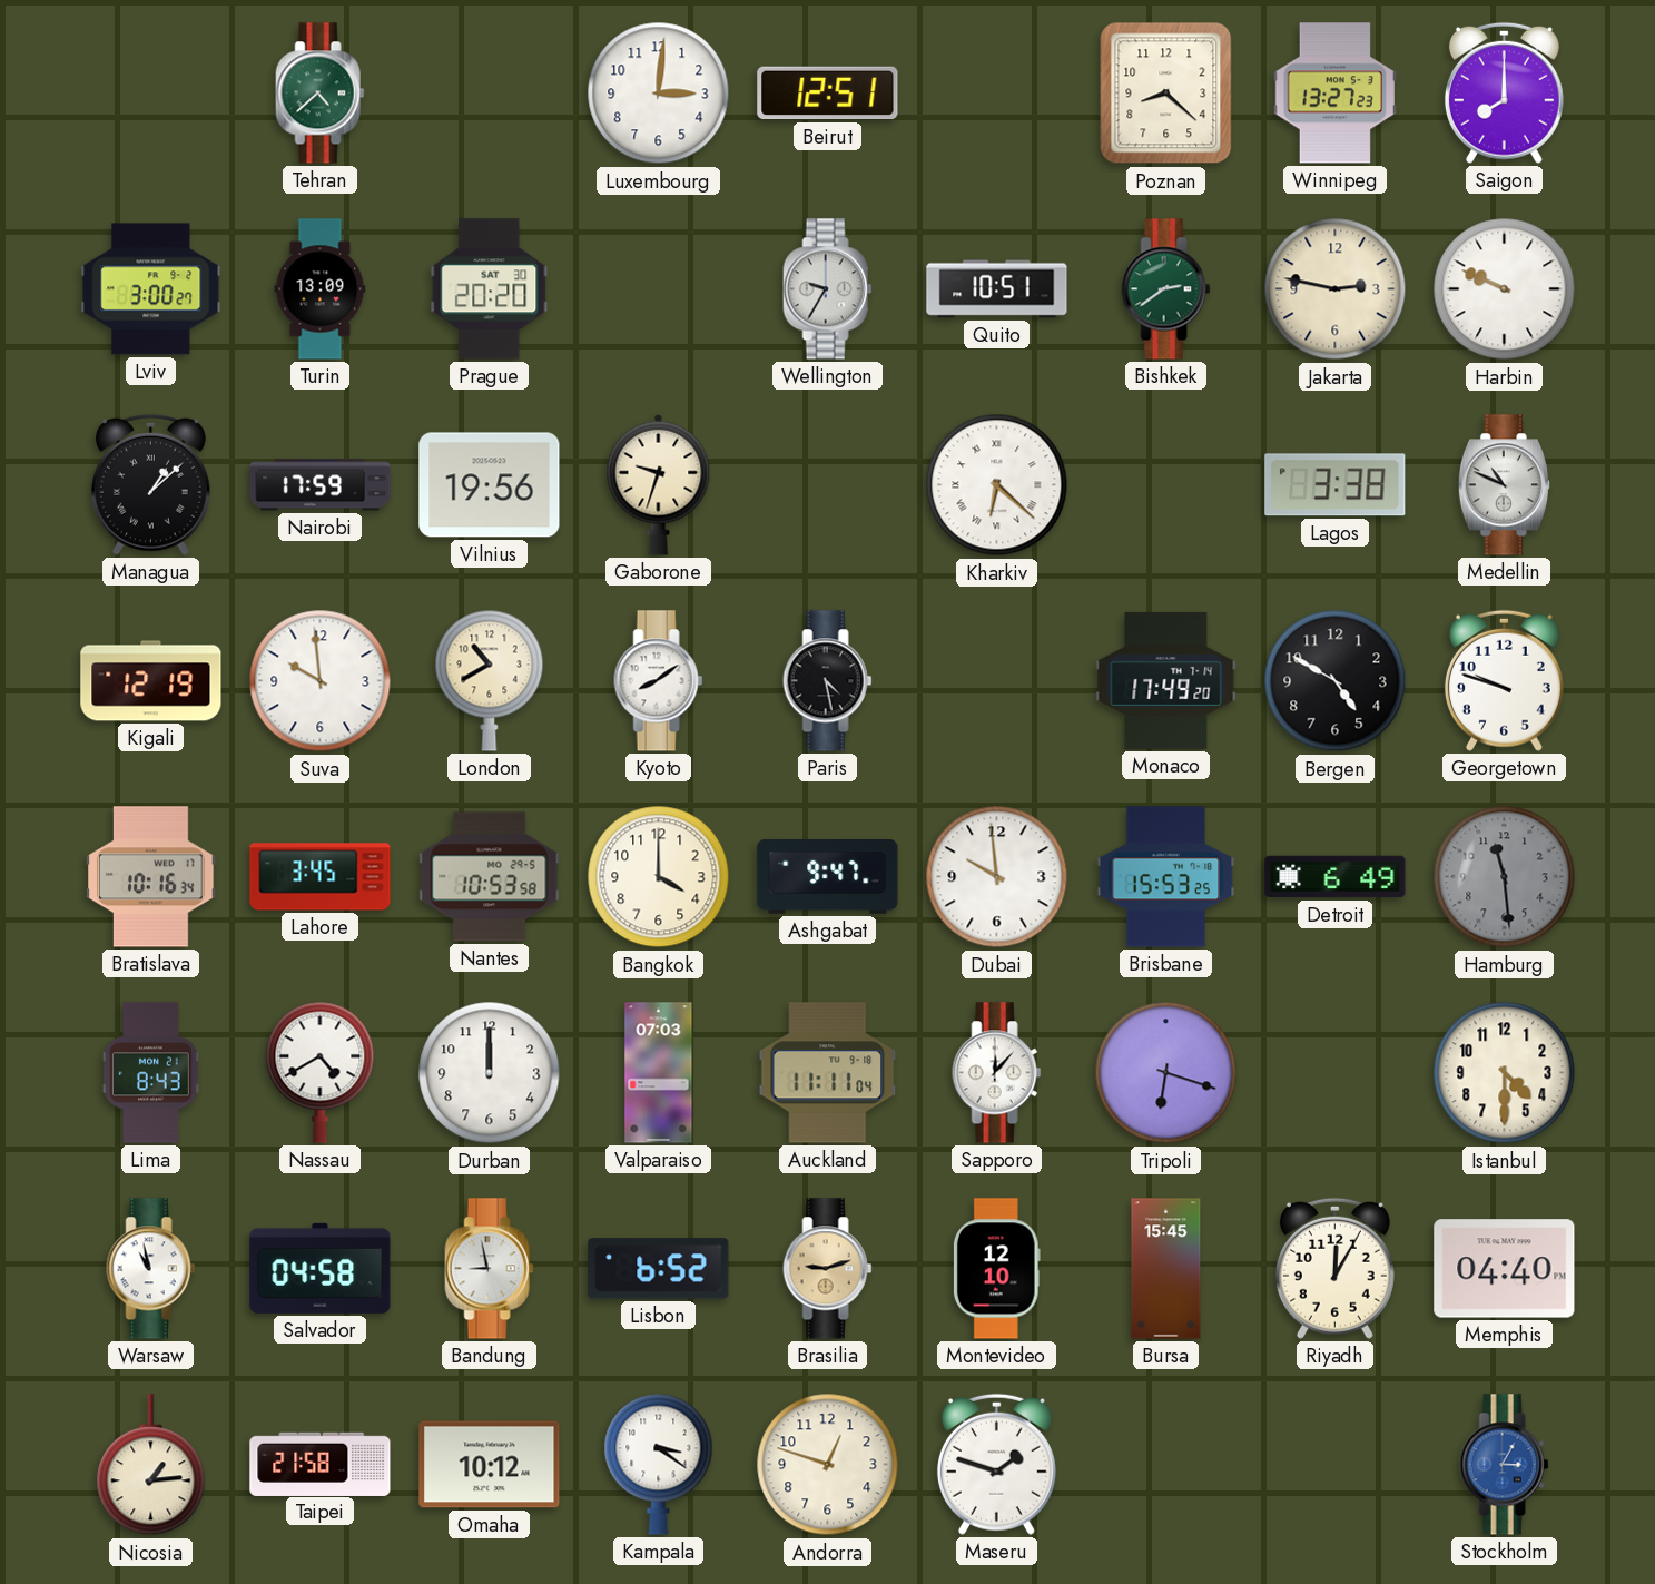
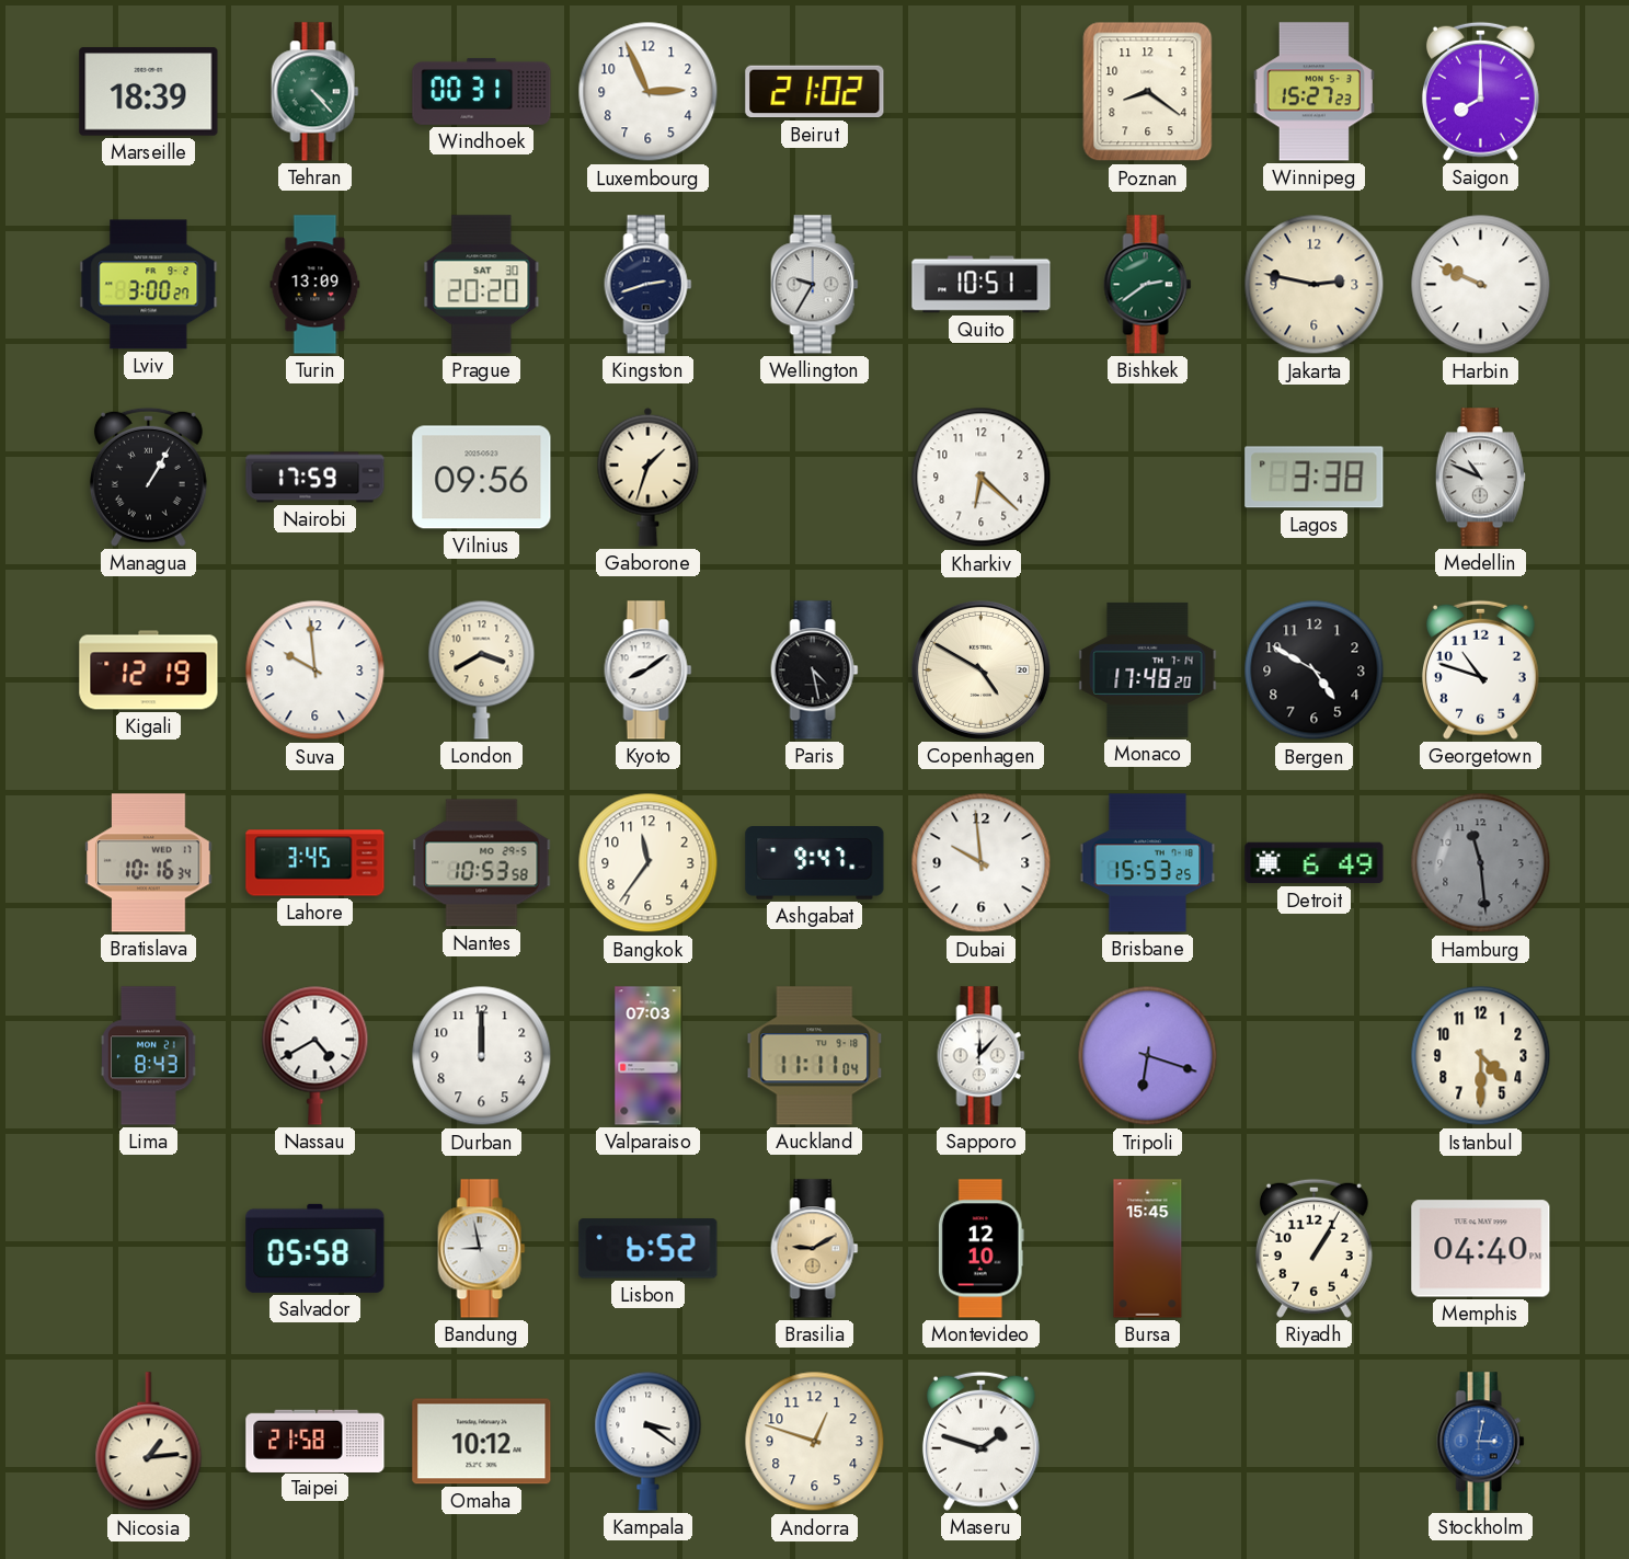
Marseille: none -> 18:39 (149, 92)
Tehran: 4:38 -> 4:23 (316, 92)
Windhoek: none -> 00:31 (482, 91)
Luxembourg: 3:01 -> 2:56 (649, 92)
Beirut: 12:51 -> 21:02 (815, 92)
Poznan: 8:22 -> 8:21 (1148, 92)
Winnipeg: 13:27 -> 15:27 (1313, 92)
Kingston: none -> 2:42 (649, 285)
Managua: 1:08 -> 1:05 (148, 477)
Vilnius: 19:56 -> 09:56 (482, 478)
Gaborone: 9:33 -> 1:33 (649, 477)
Kharkiv numerals: Roman -> Arabic (982, 478)
London: 10:40 -> 3:40 (482, 669)
Copenhagen: none -> 4:50 (980, 669)
Monaco: 17:49 -> 17:48 (1148, 669)
Georgetown: 9:48 -> 10:48 (1480, 669)
Bangkok: 4:00 -> 11:36 (649, 863)
Warsaw: 10:58 -> none (151, 1269)
Salvador: 04:58 -> 05:58 (316, 1248)
Brasilia: 9:12 -> 9:10 (815, 1249)
Riyadh: 12:05 -> 1:05 (1313, 1248)
Stockholm: 3:05 -> 3:02 (1481, 1442)
